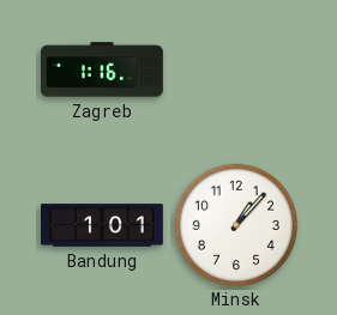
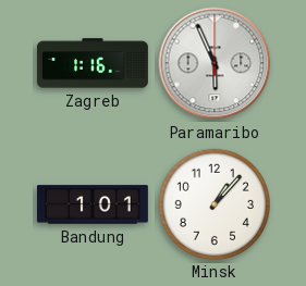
Paramaribo: none -> 5:56 (215, 63)
